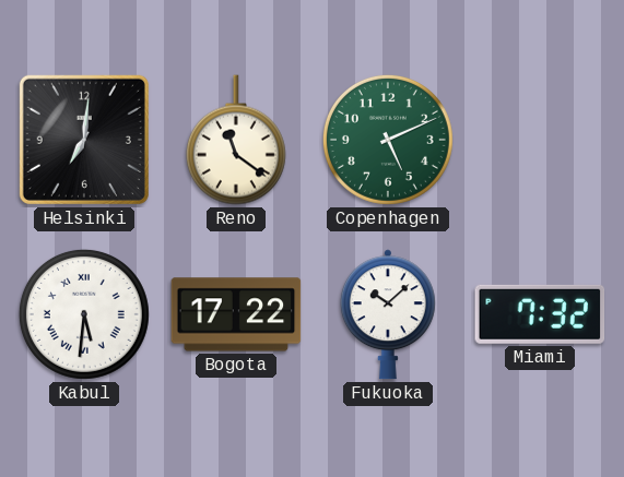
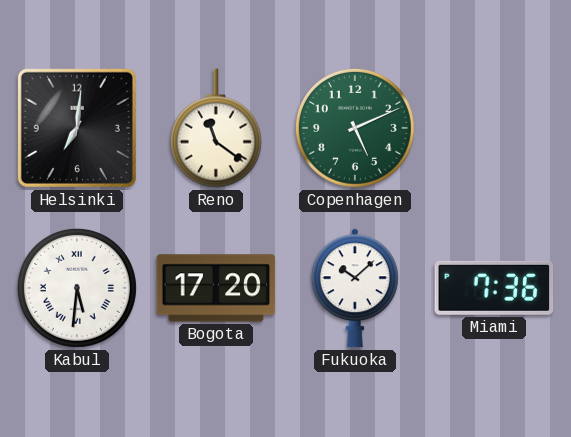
Bogota: 17:22 -> 17:20 (216, 288)
Miami: 7:32 -> 7:36 (494, 288)
